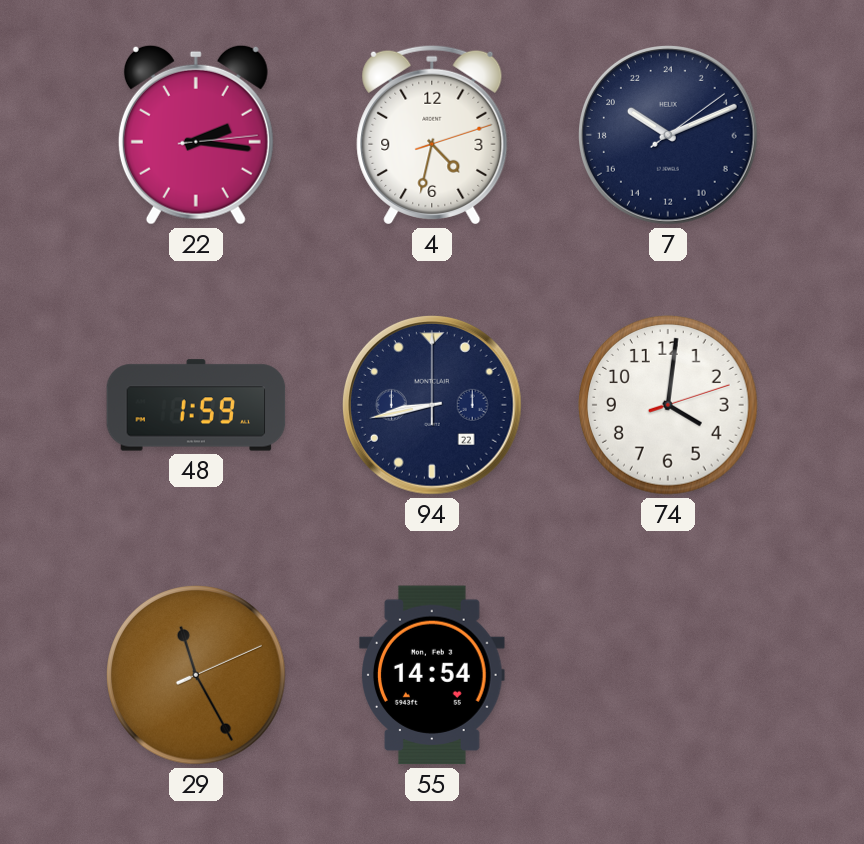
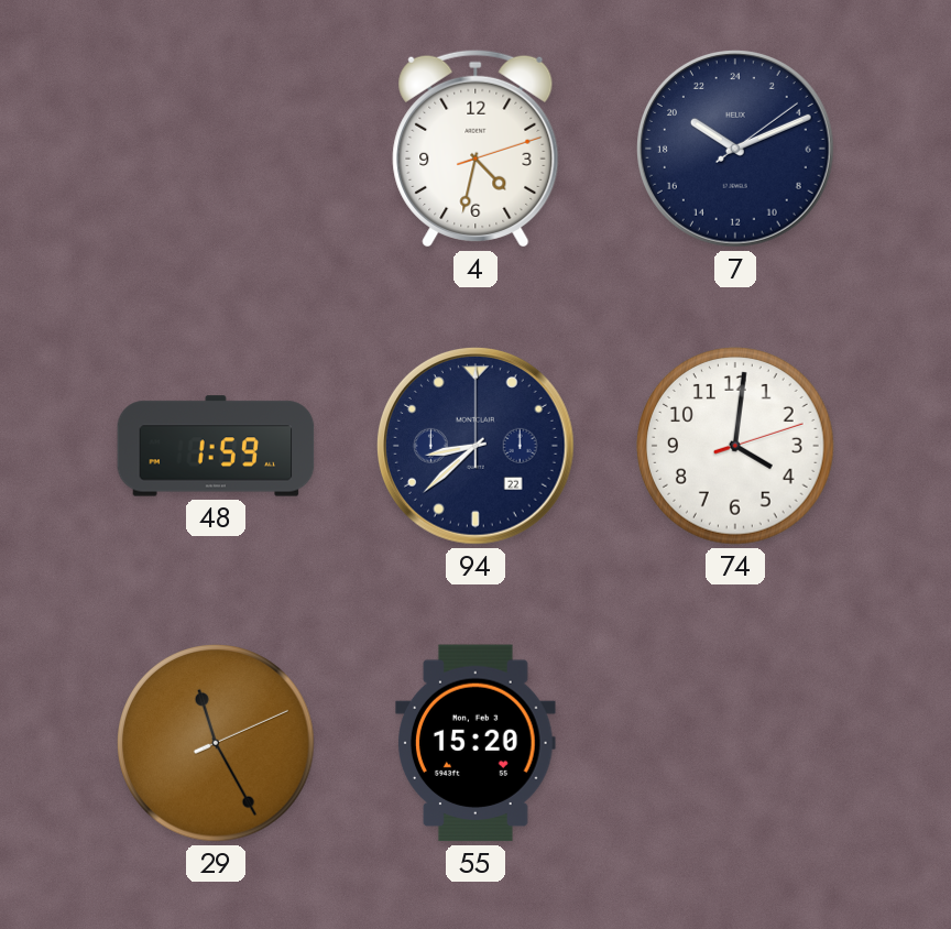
22: 2:16 -> none (196, 135)
94: 8:43 -> 8:38 (477, 447)
55: 14:54 -> 15:20 (477, 743)
